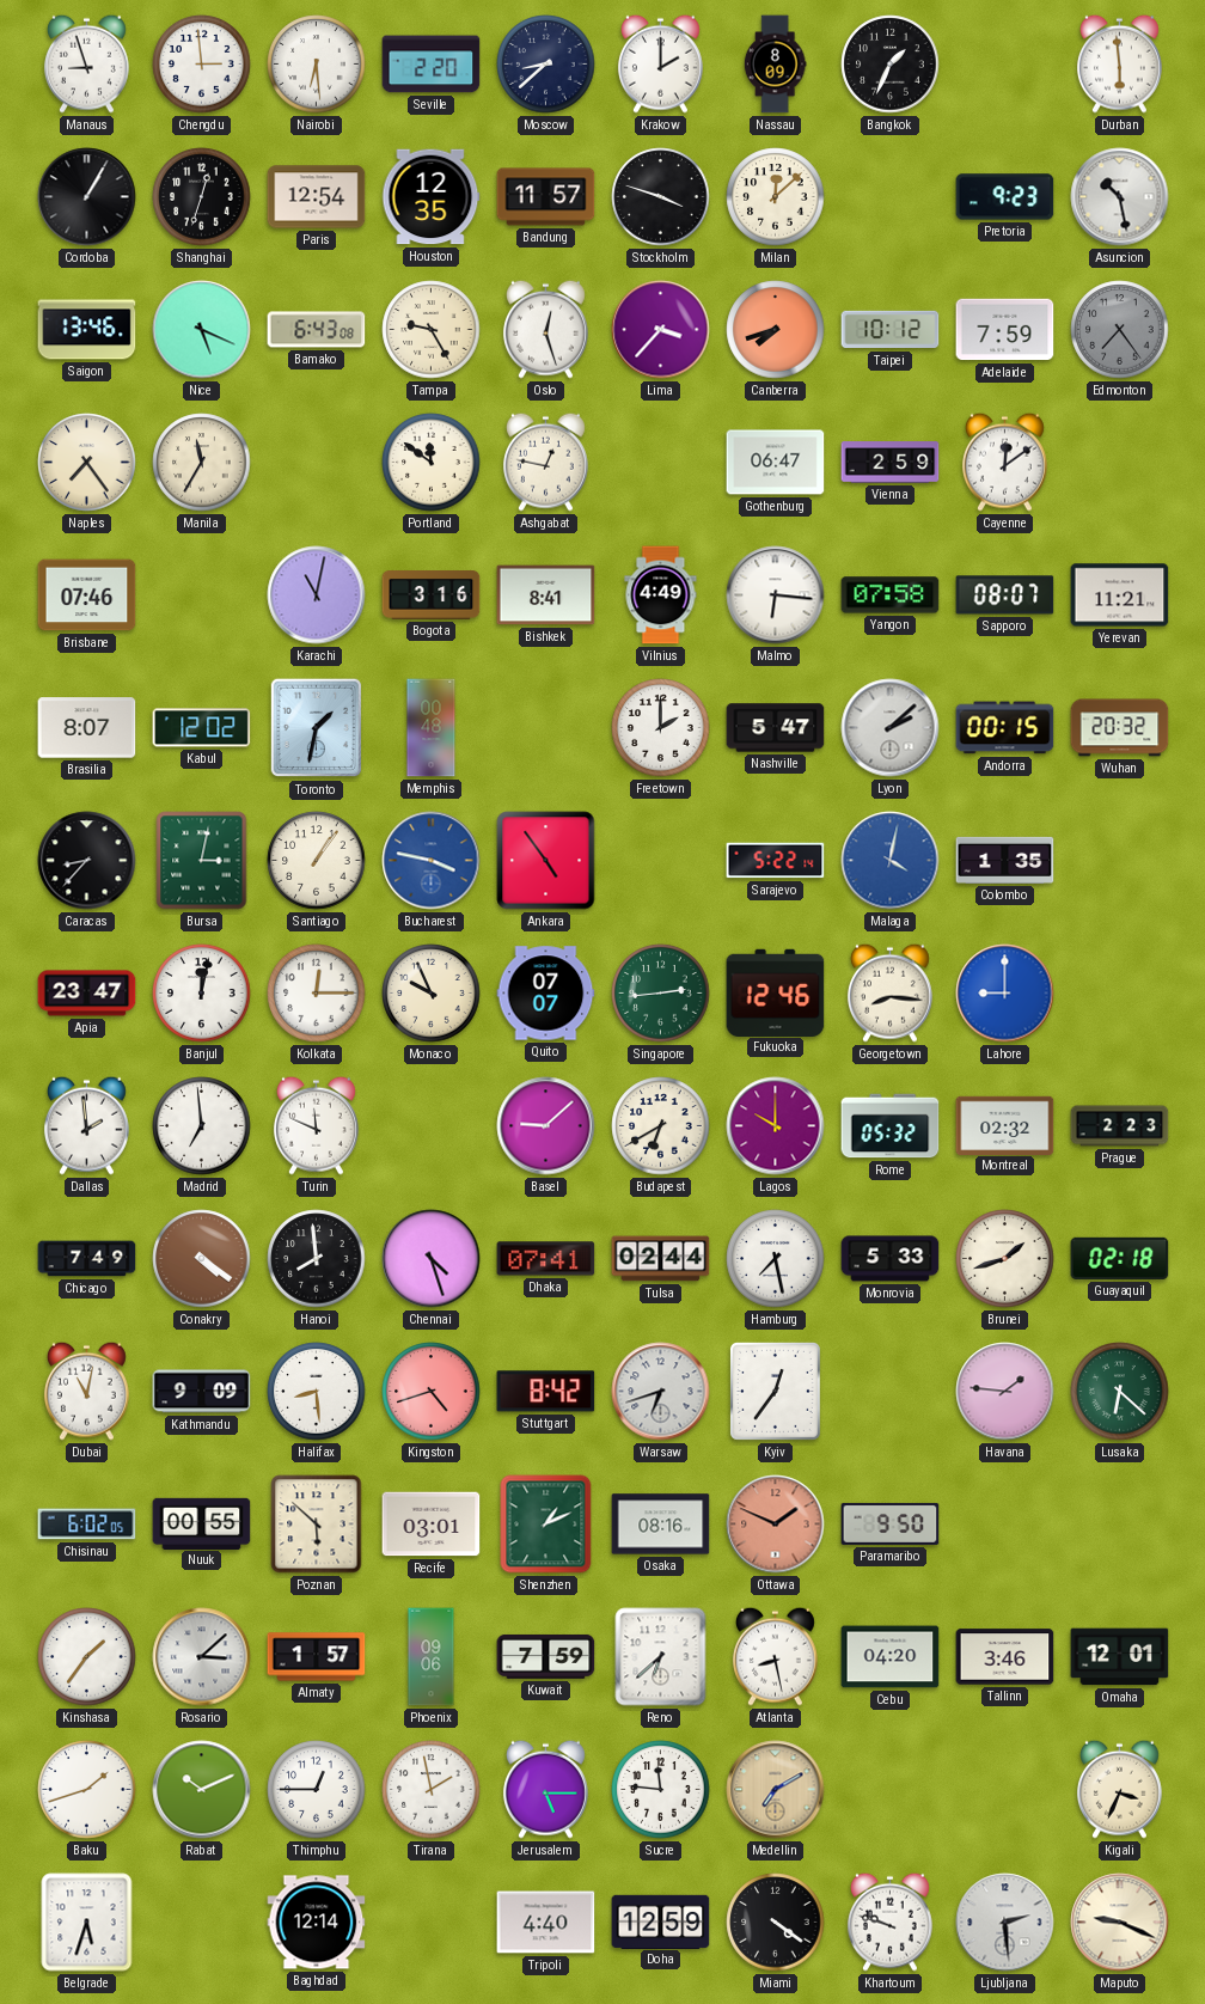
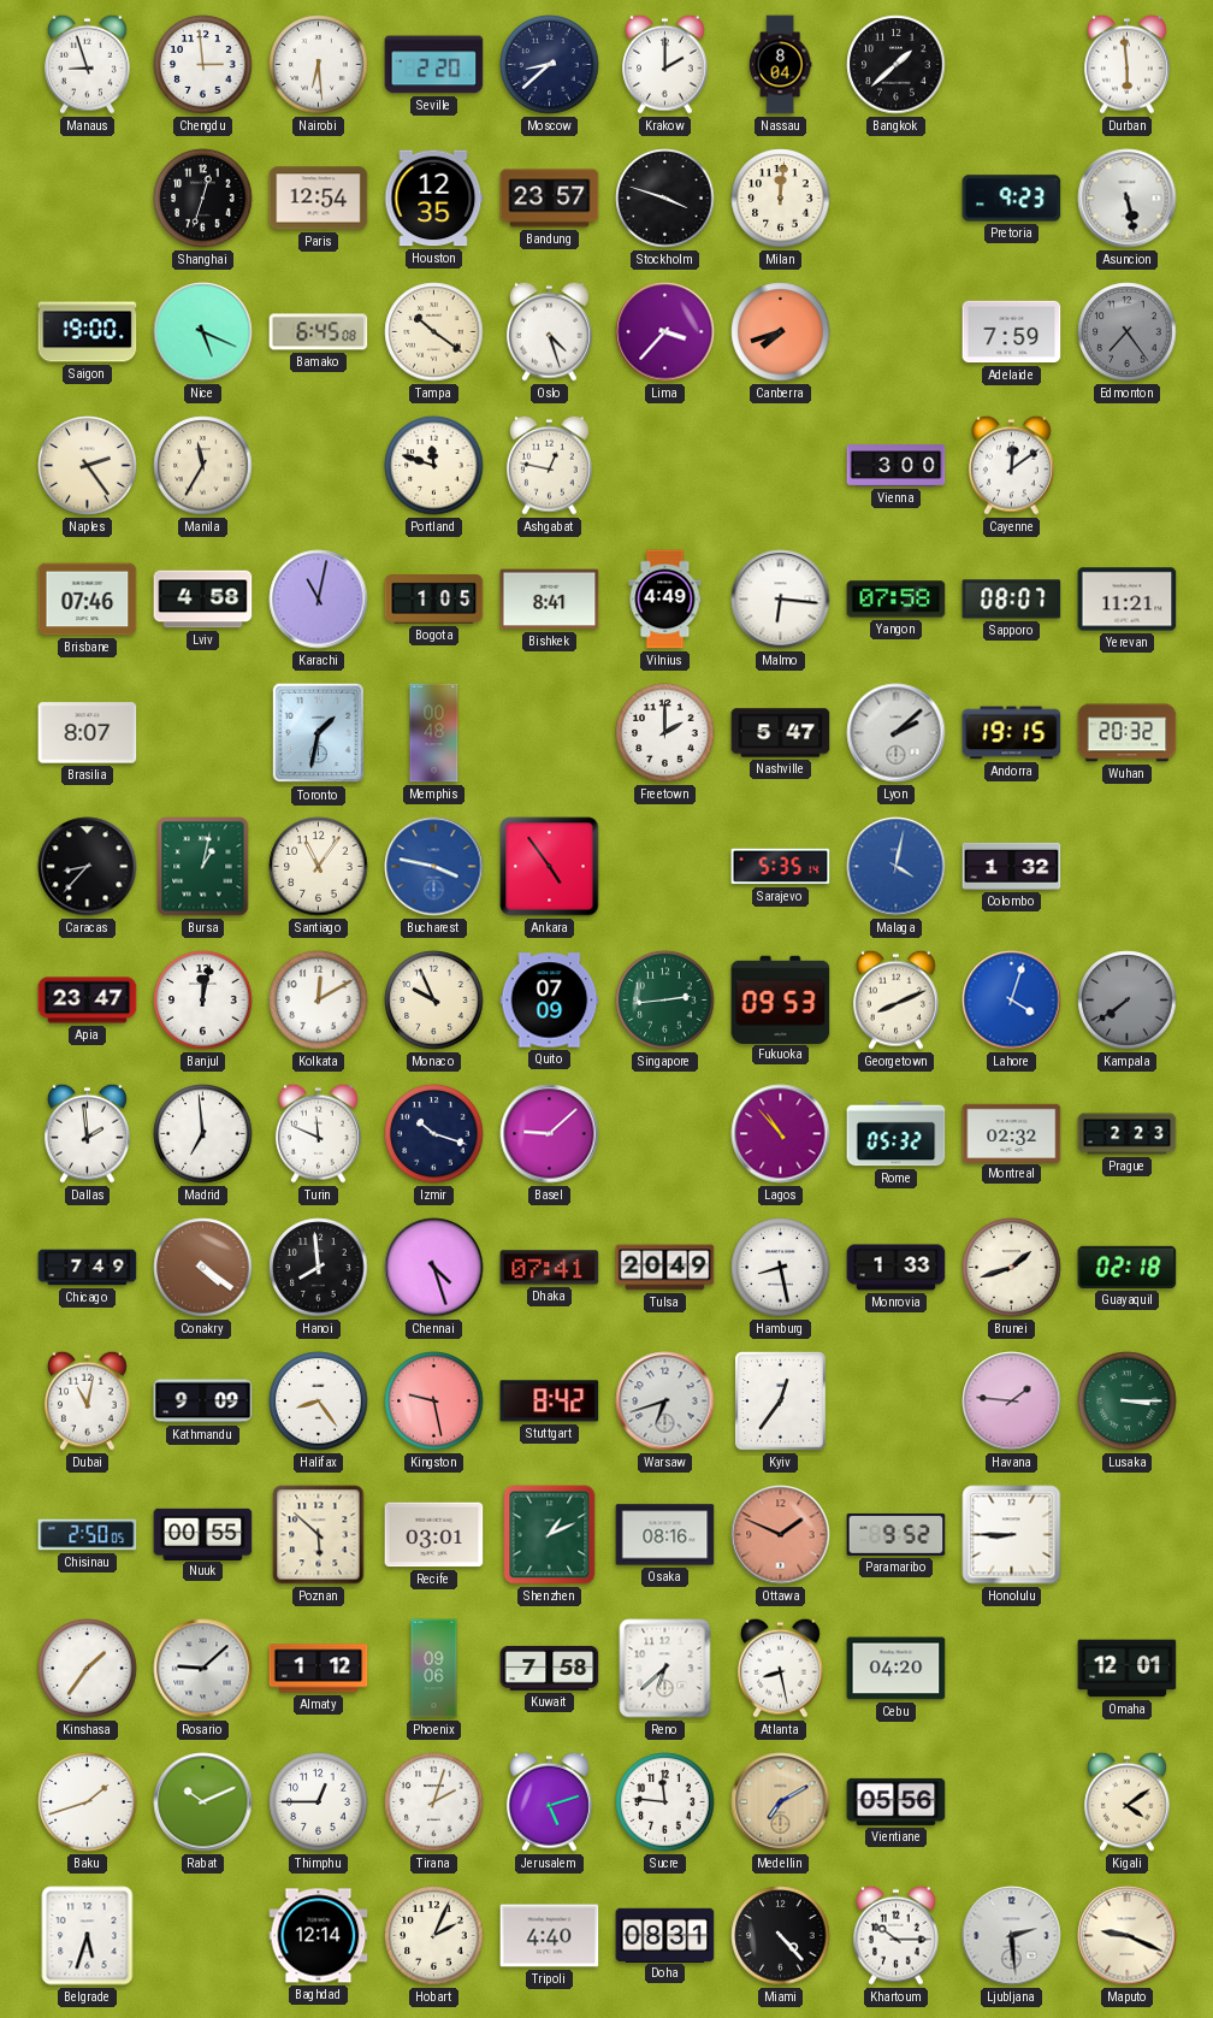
Nassau: 8:09 -> 8:04 (780, 65)
Bangkok: 1:34 -> 1:38 (897, 65)
Cordoba: 1:05 -> none (87, 197)
Bandung: 11:57 -> 23:57 (550, 199)
Milan: 12:08 -> 12:01 (781, 199)
Asuncion: 10:28 -> 5:28 (1128, 199)
Saigon: 13:46 -> 19:00 (88, 332)
Bamako: 6:43 -> 6:45 (319, 332)
Tampa: 9:25 -> 10:21 (434, 332)
Oslo: 12:27 -> 4:27 (549, 331)
Taipei: 10:12 -> none (891, 330)
Naples: 7:24 -> 2:24 (88, 466)
Portland: 11:51 -> 11:48 (434, 466)
Gothenburg: 06:47 -> none (776, 463)
Vienna: 2:59 -> 3:00 (897, 466)
Lviv: none -> 4:58 (203, 600)
Bogota: 3:16 -> 1:05 (434, 600)
Kabul: 12:02 -> none (202, 728)
Andorra: 00:15 -> 19:15 (1012, 733)
Bursa: 3:02 -> 1:02 (203, 867)
Santiago: 1:06 -> 11:06 (319, 867)
Sarajevo: 5:22 -> 5:35 (781, 867)
Colombo: 1:35 -> 1:32 (1012, 866)
Kolkata: 12:15 -> 12:10 (319, 1001)
Quito: 07:07 -> 07:09 (550, 1001)
Fukuoka: 12:46 -> 09:53 (781, 999)
Georgetown: 8:16 -> 8:11 (895, 999)
Lahore: 9:00 -> 4:03 (1012, 1001)
Kampala: none -> 7:39 (1128, 1001)
Izmir: none -> 10:18 (434, 1134)
Budapest: 6:40 -> none (661, 1126)
Lagos: 10:00 -> 10:53 (781, 1134)
Tulsa: 02:44 -> 20:49 (665, 1268)
Hamburg: 7:28 -> 8:28 (781, 1268)
Monrovia: 5:33 -> 1:33 (897, 1268)
Halifax: 8:29 -> 8:24 (319, 1402)
Kingston: 4:42 -> 9:28 (434, 1402)
Lusaka: 6:22 -> 3:15 (1128, 1402)
Chisinau: 6:02 -> 2:50 (88, 1535)
Paramaribo: 9:50 -> 9:52 (897, 1534)
Honolulu: none -> 8:45 (1012, 1535)
Rosario: 3:08 -> 9:08 (203, 1669)
Almaty: 1:57 -> 1:12 (319, 1669)
Kuwait: 7:59 -> 7:58 (550, 1668)
Tallinn: 3:46 -> none (1005, 1657)
Tirana: 1:58 -> 2:03 (434, 1802)
Jerusalem: 5:15 -> 5:12 (549, 1801)
Vientiane: none -> 05:56 (897, 1801)
Kigali: 3:34 -> 4:09 (1126, 1801)
Hobart: none -> 2:04 (434, 1936)
Doha: 12:59 -> 08:31 (665, 1935)
Miami: 4:21 -> 4:23 (781, 1936)
Khartoum: 9:48 -> 10:15 (895, 1935)
